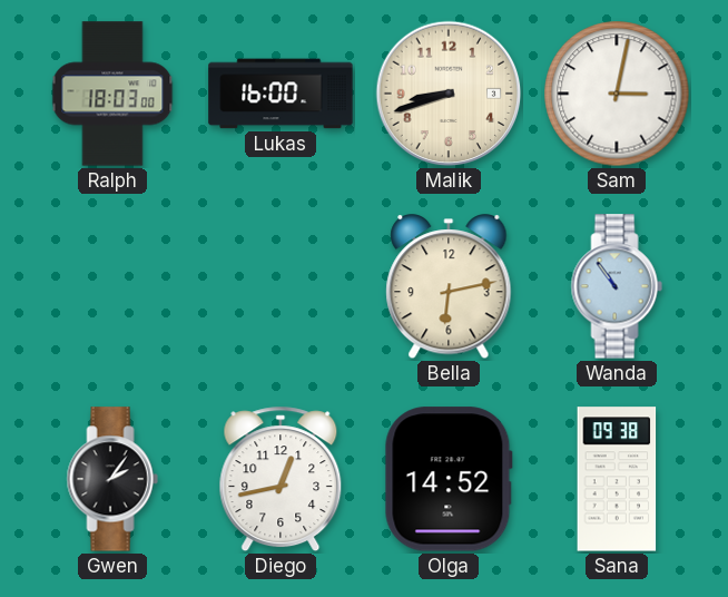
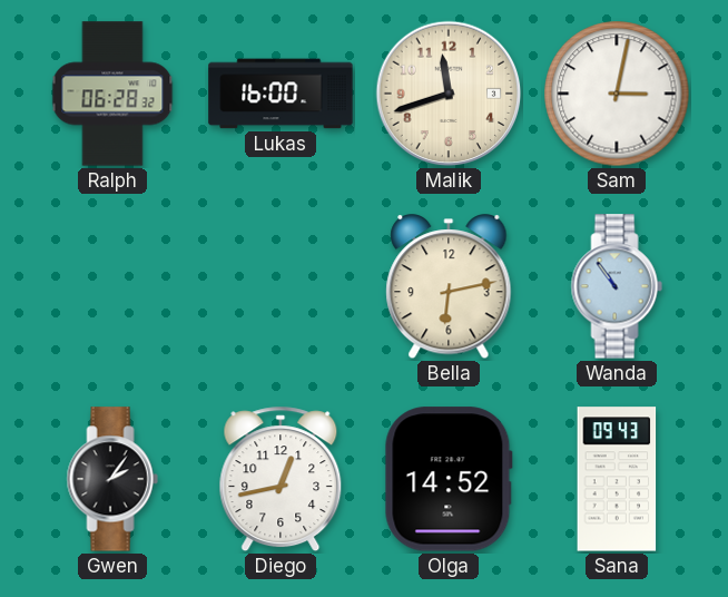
Ralph: 18:03 -> 06:28 (112, 94)
Malik: 8:42 -> 11:42 (449, 94)
Sana: 09:38 -> 09:43 (617, 479)
